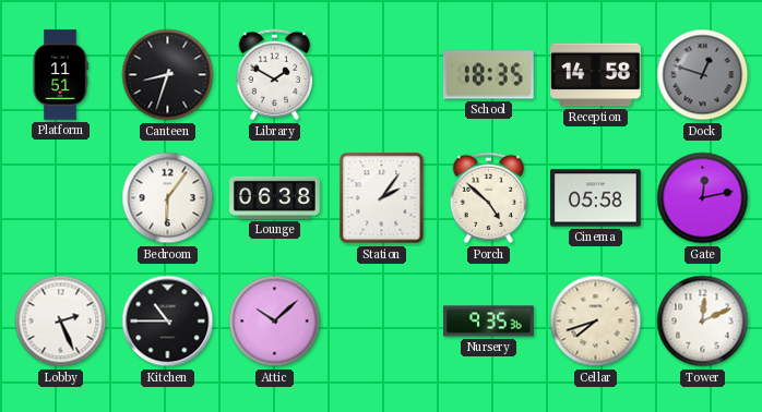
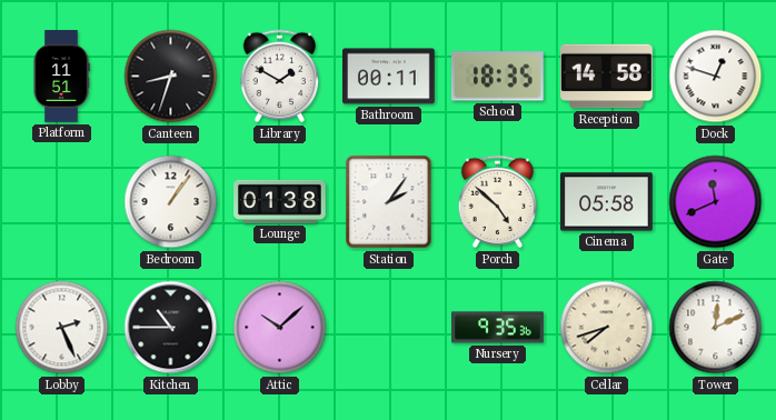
Bathroom: none -> 00:11 (389, 77)
Dock dial: grey -> white (716, 77)
Bedroom: 6:06 -> 1:06 (171, 202)
Lounge: 06:38 -> 01:38 (280, 201)
Gate: 12:13 -> 11:41 (716, 202)
